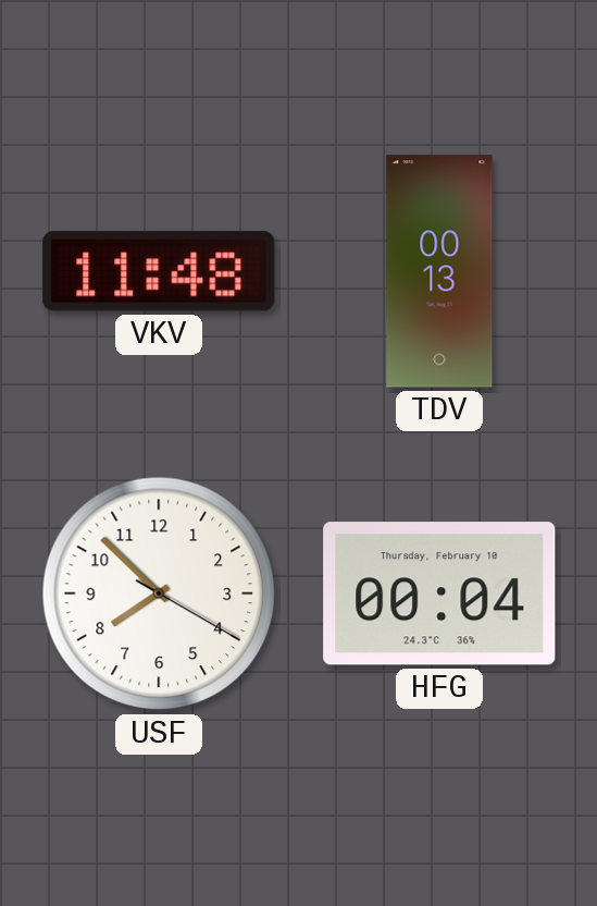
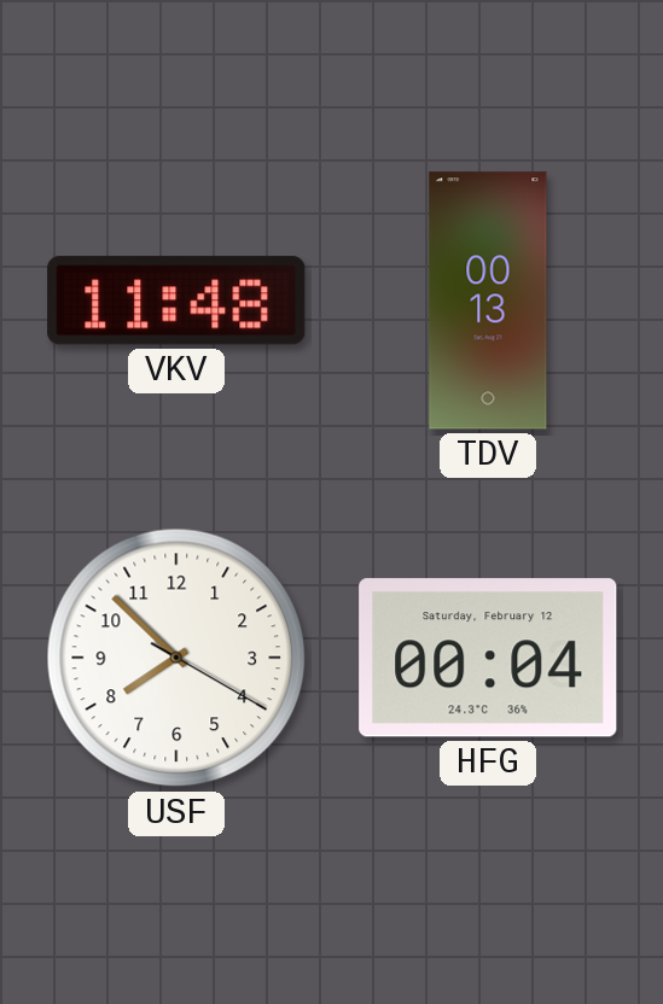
HFG date: Thursday, February 10 -> Saturday, February 12 (488, 658)
